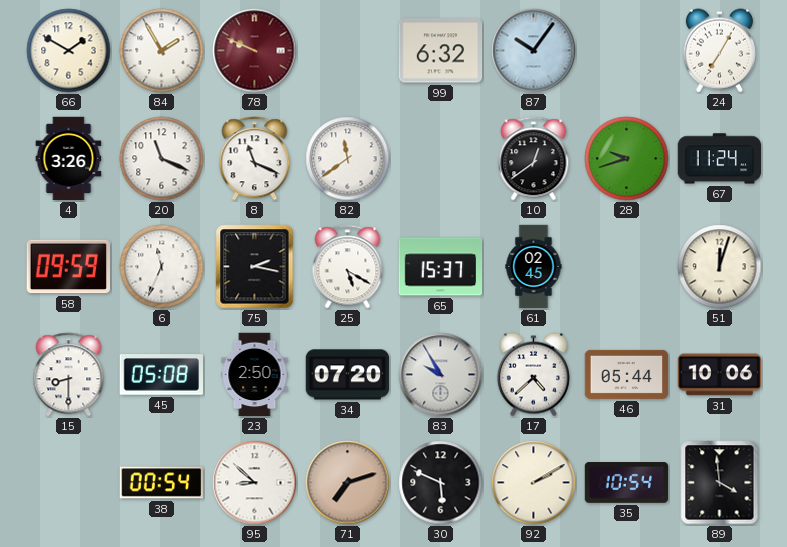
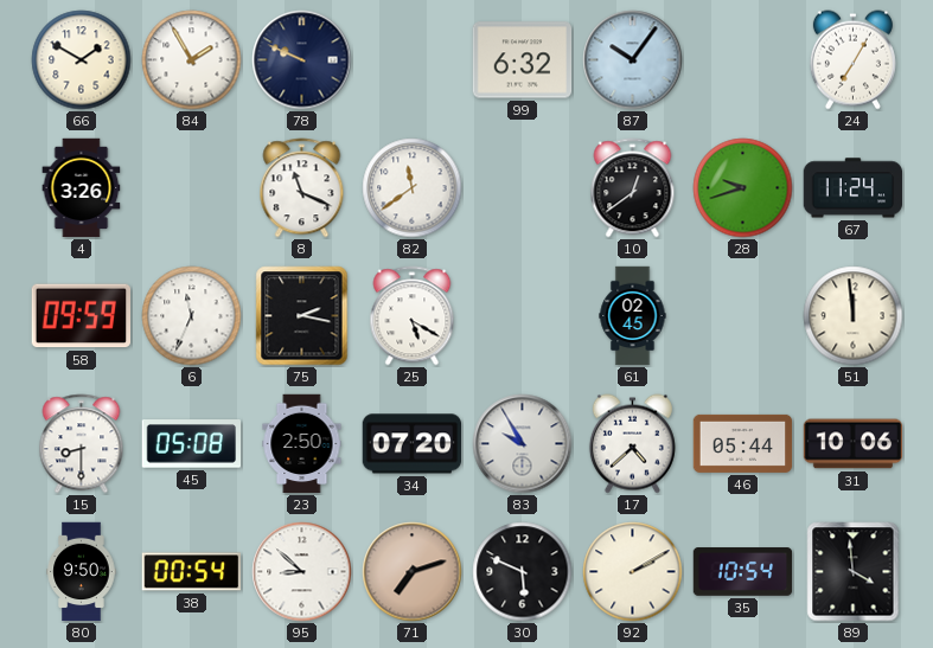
78 dial: burgundy -> navy (302, 60)
20: 11:19 -> none (162, 159)
65: 15:37 -> none (441, 267)
51: 12:03 -> 11:59 (854, 316)
80: none -> 9:50 (82, 572)
